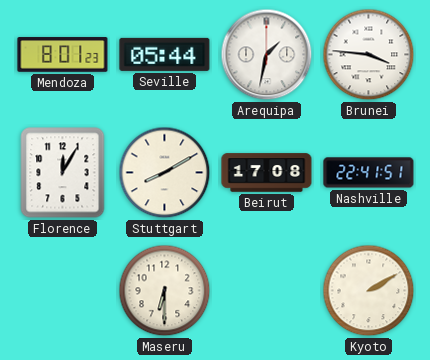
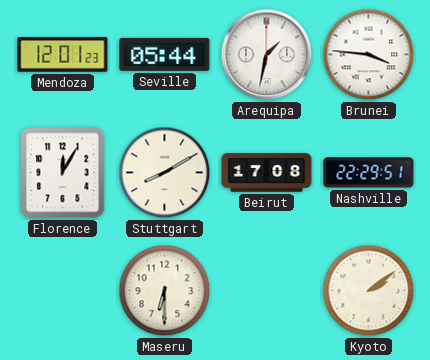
Mendoza: 8:01 -> 12:01 (63, 55)
Nashville: 22:41 -> 22:29 (369, 173)
Kyoto: 2:10 -> 2:09 (369, 291)
